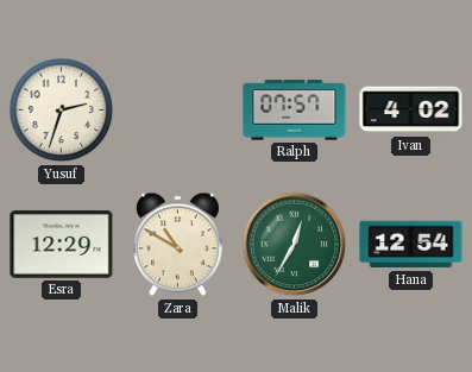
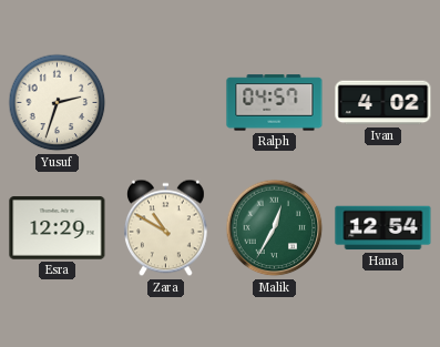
Ralph: 07:57 -> 04:57 (275, 103)
